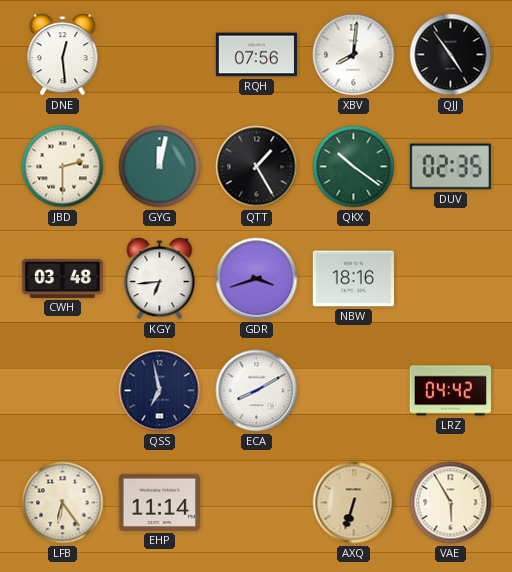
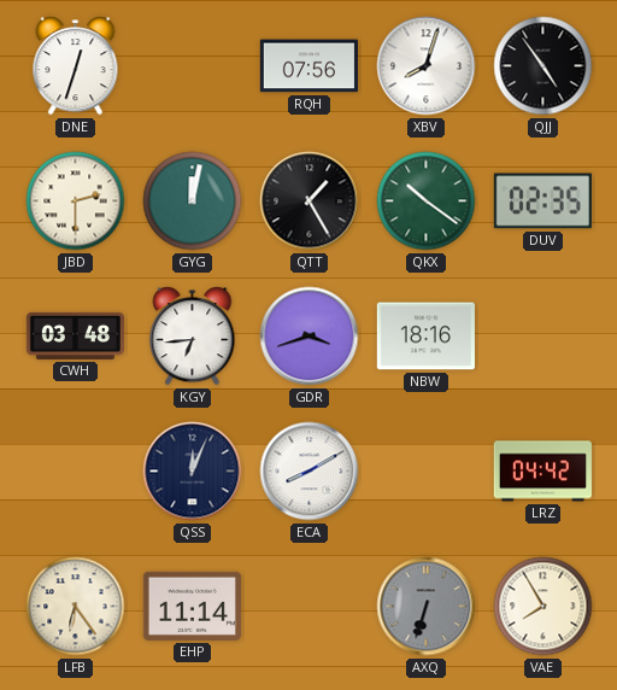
DNE: 12:29 -> 12:33 (76, 66)
XBV: 8:01 -> 8:03 (427, 66)
QSS: 6:58 -> 12:04 (193, 472)
AXQ dial: champagne -> grey (427, 607)
VAE: 5:55 -> 7:55 (543, 607)
